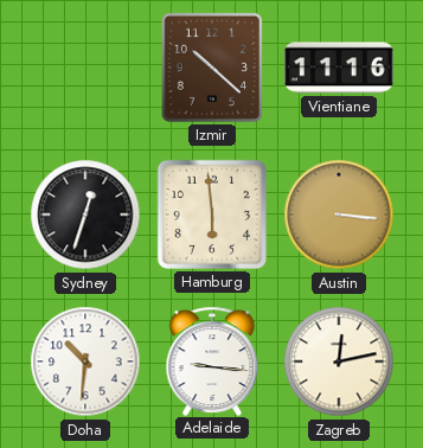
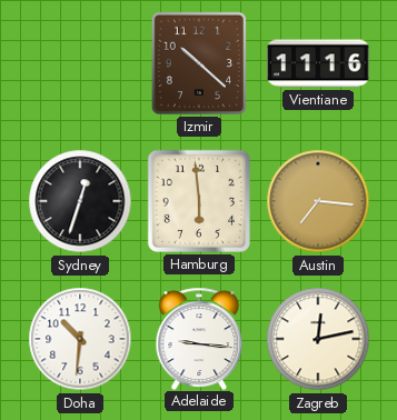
Austin: 3:16 -> 7:16 (318, 201)
